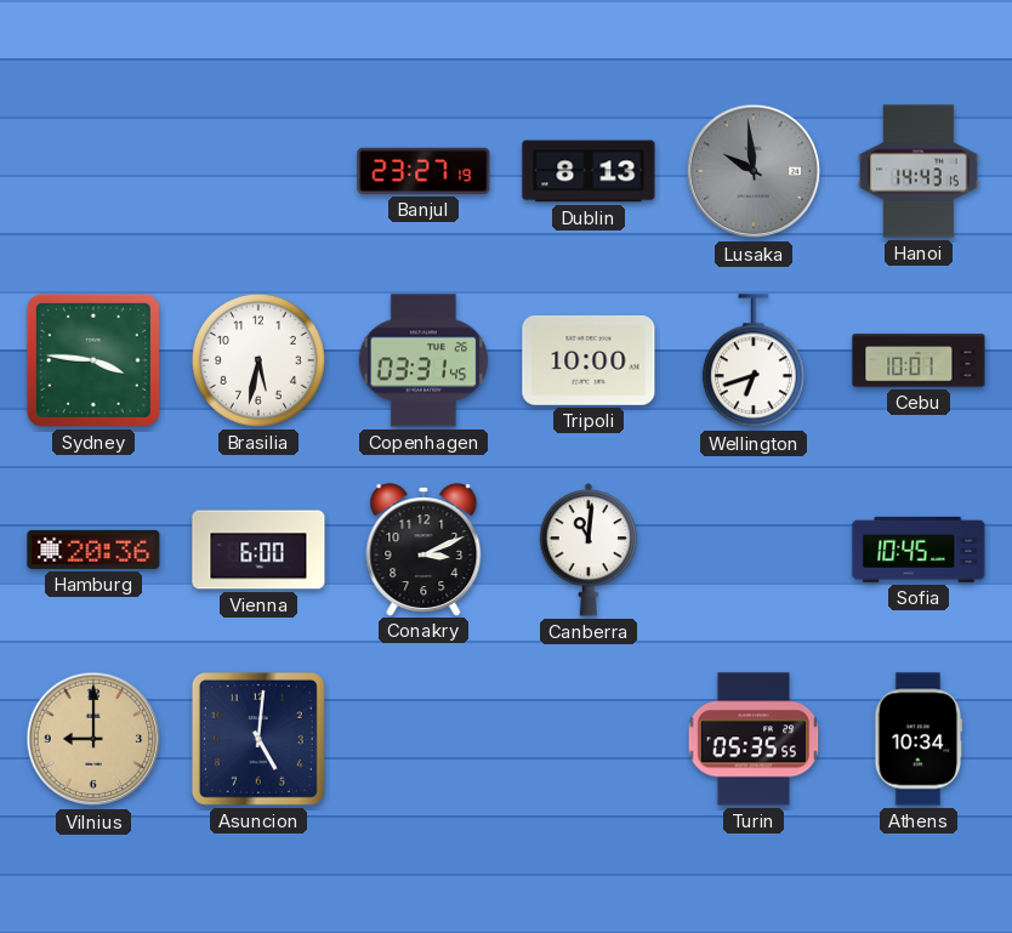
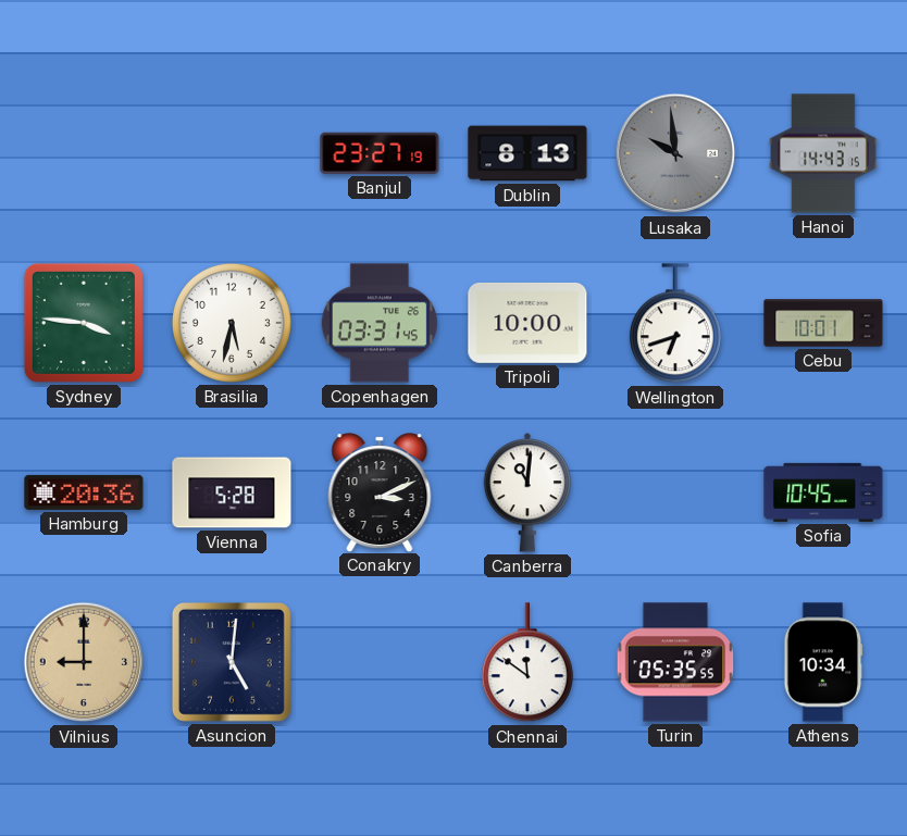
Vienna: 6:00 -> 5:28 (232, 492)
Chennai: none -> 11:51 (527, 663)
